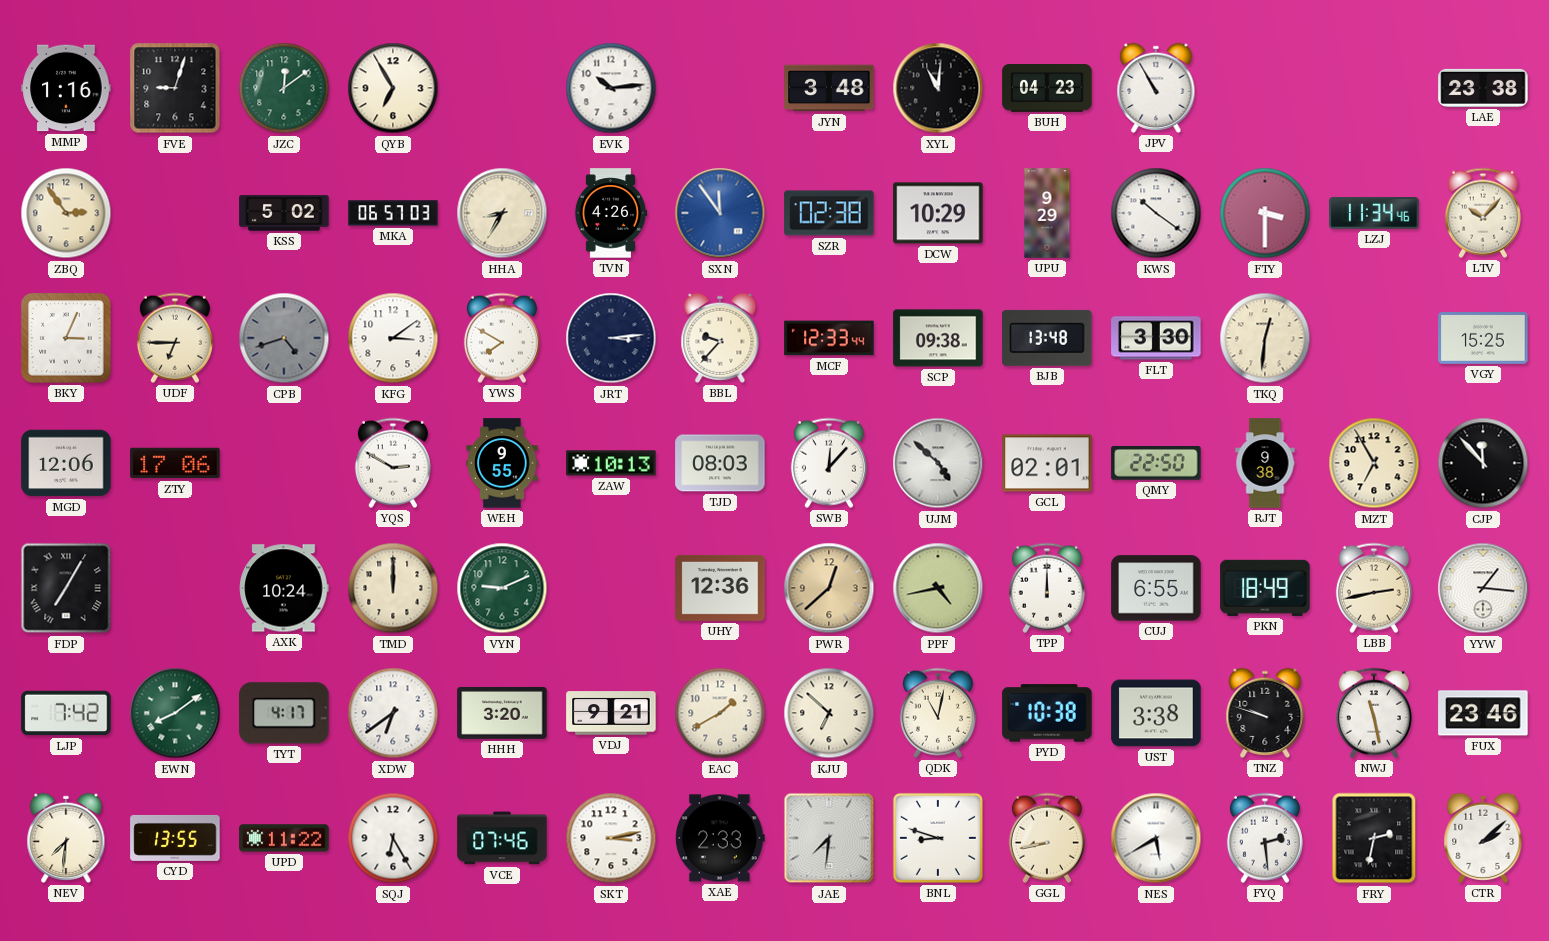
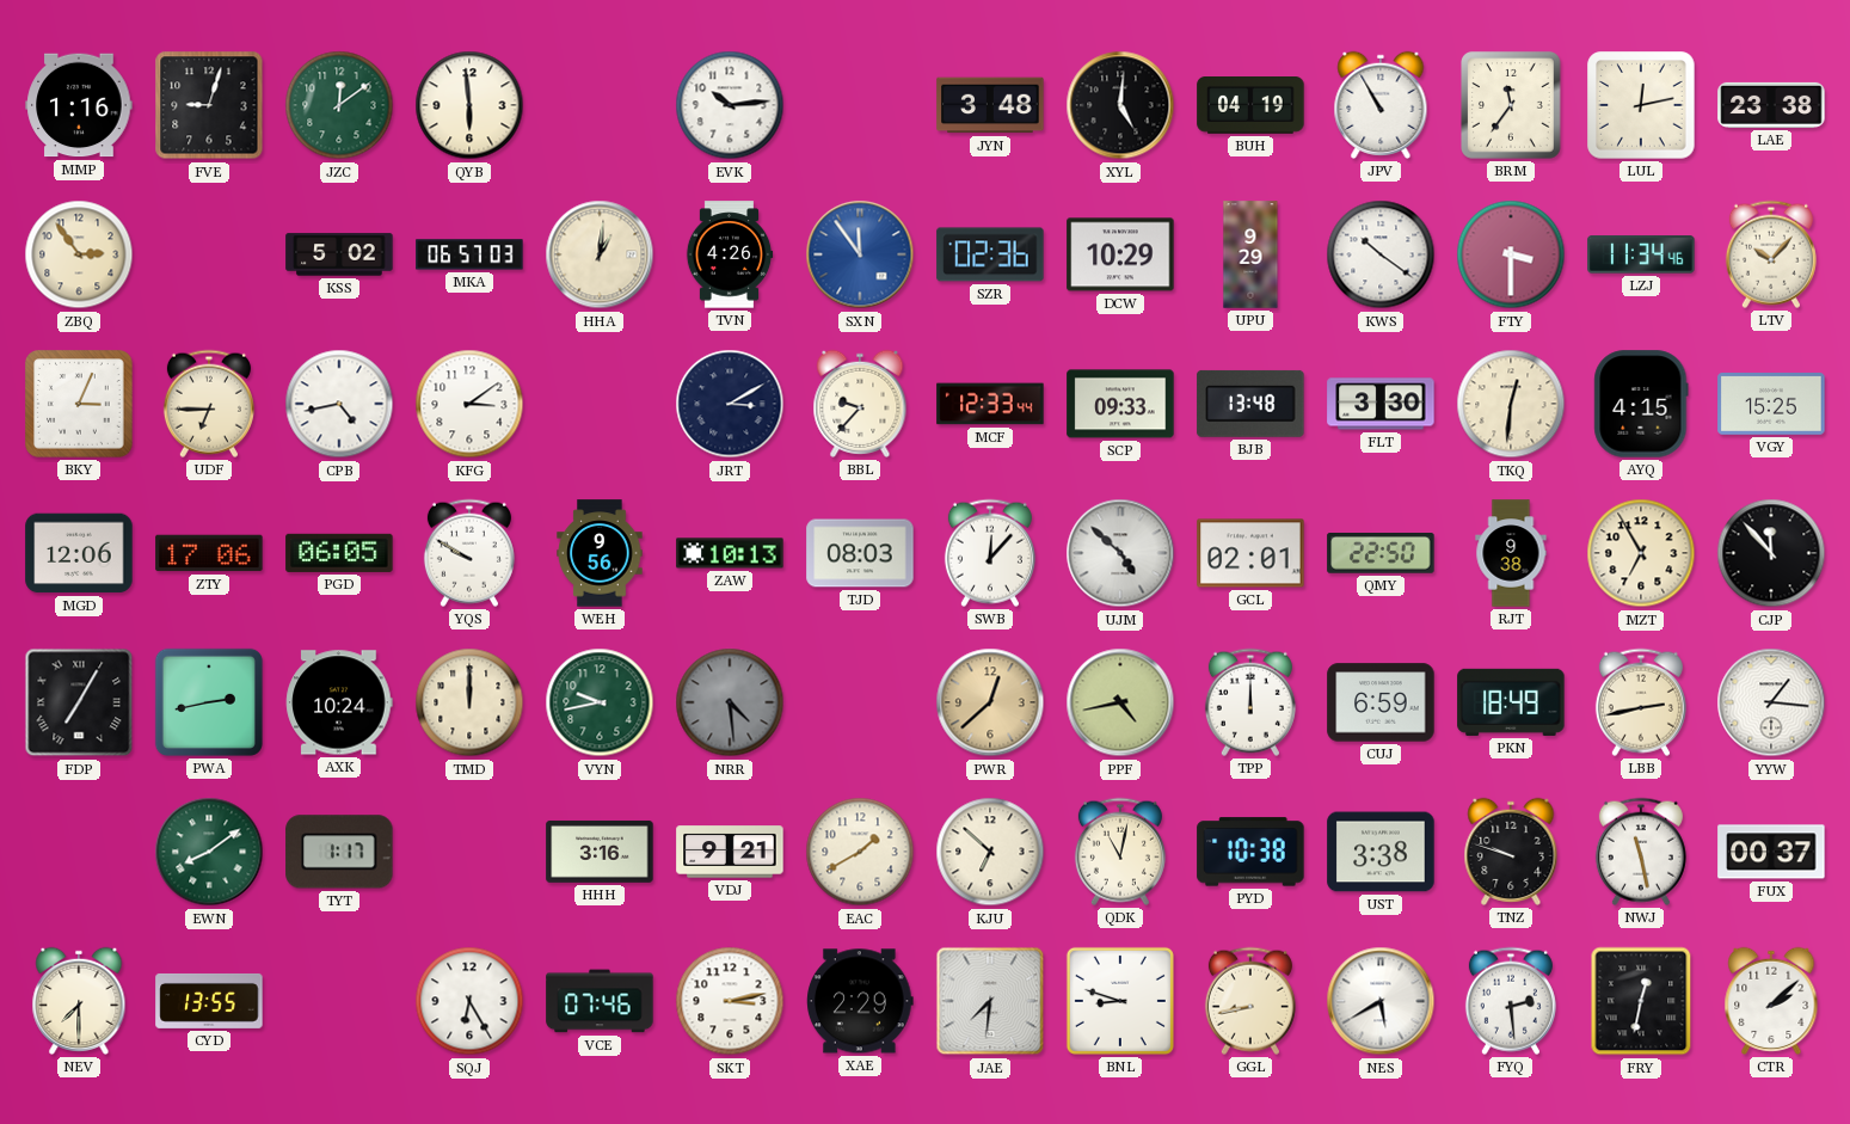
QYB: 6:55 -> 5:59 (469, 105)
XYL: 11:01 -> 5:01 (1120, 105)
BUH: 04:23 -> 04:19 (1250, 106)
BRM: none -> 11:36 (1512, 105)
LUL: none -> 12:13 (1641, 105)
HHA: 8:35 -> 1:01 (600, 254)
SZR: 02:38 -> 02:36 (990, 254)
CPB: 4:42 -> 4:43 (339, 404)
CPB dial: grey -> white (339, 404)
YWS: 7:50 -> none (502, 338)
JRT: 3:14 -> 3:10 (730, 404)
SCP: 09:38 -> 09:33 (1120, 404)
AYQ: none -> 4:15 (1641, 404)
PGD: none -> 06:05 (339, 553)
YQS: 2:50 -> 9:50 (469, 553)
WEH: 9:55 -> 9:56 (600, 553)
PWA: none -> 2:43 (209, 702)
VYN: 9:11 -> 9:43 (600, 702)
NRR: none -> 4:29 (730, 702)
UHY: 12:36 -> none (720, 588)
CUJ: 6:55 -> 6:59 (1381, 702)
LJP: 7:42 -> none (66, 713)
TYT: 4:17 -> 1:17 (339, 852)
XDW: 6:39 -> none (393, 713)
HHH: 3:20 -> 3:16 (600, 852)
FUX: 23:46 -> 00:37 (1771, 852)
NEV: 7:31 -> 7:30 (79, 1001)
UPD: 11:22 -> none (284, 838)
XAE: 2:33 -> 2:29 (861, 1001)
FRY: 2:32 -> 12:32 (1641, 1001)
